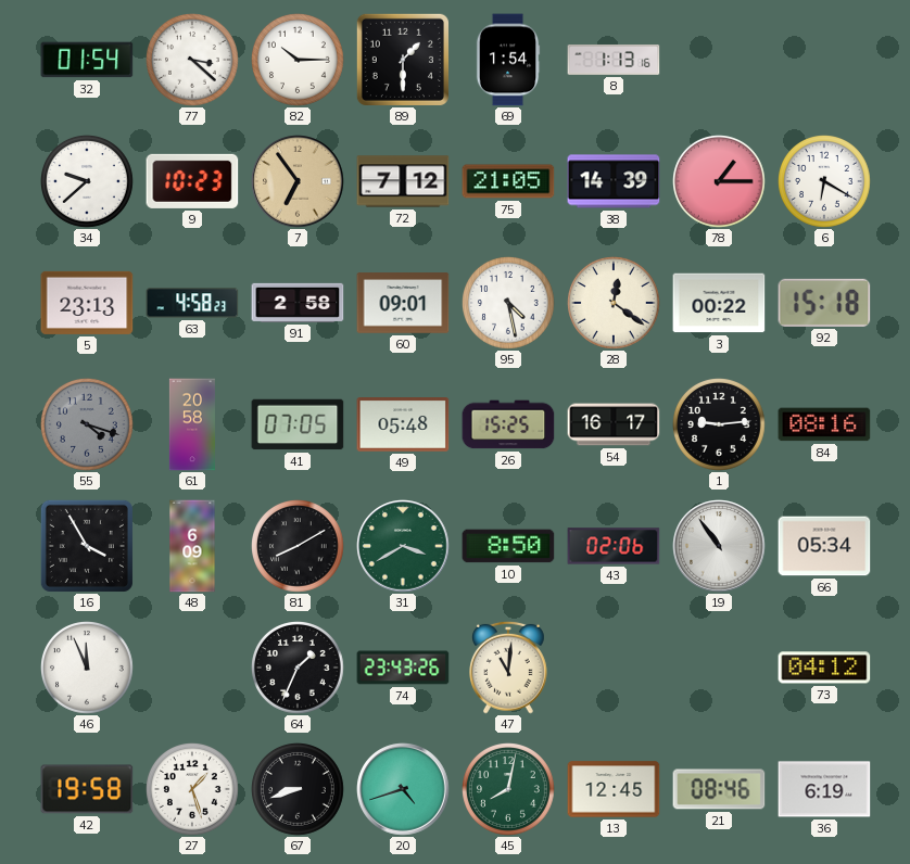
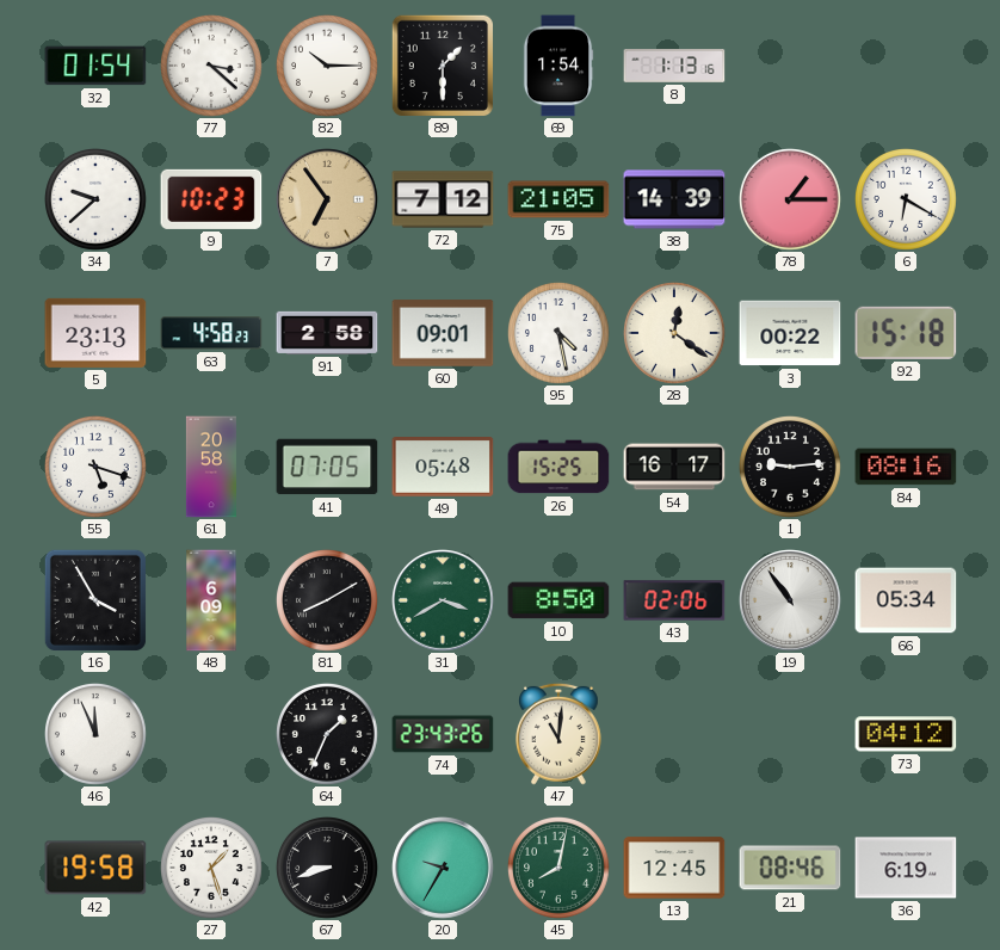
55: 4:18 -> 5:18 (97, 468)
55 dial: grey -> white (97, 468)
20: 4:42 -> 9:35 (443, 868)
